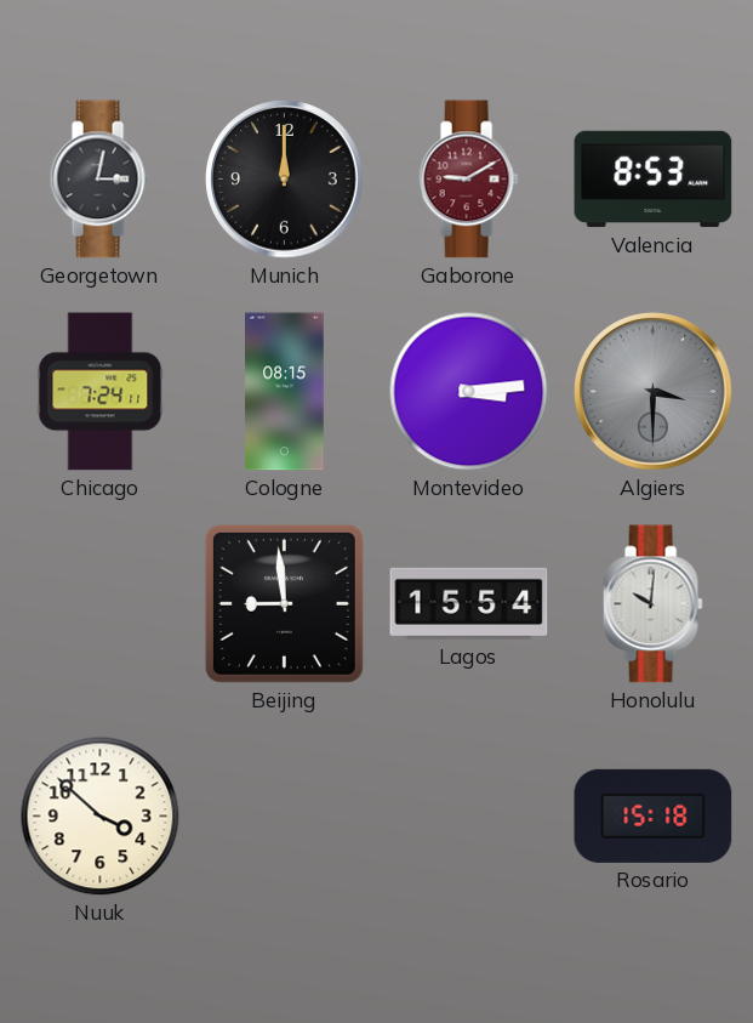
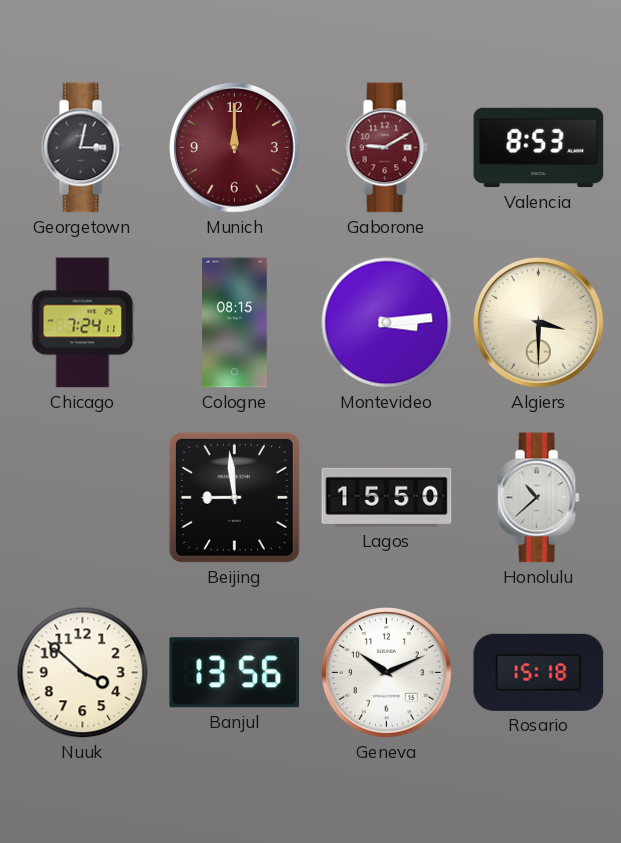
Munich dial: black -> burgundy (235, 148)
Algiers dial: grey -> cream (539, 323)
Lagos: 15:54 -> 15:50 (387, 497)
Honolulu: 10:01 -> 10:38 (538, 498)
Banjul: none -> 13:56 (235, 673)
Geneva: none -> 10:11 (387, 673)
